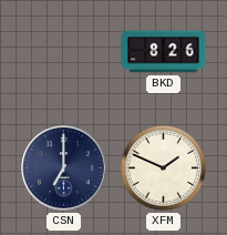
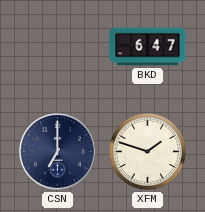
BKD: 8:26 -> 6:47 (148, 47)
XFM: 1:49 -> 1:48 (147, 151)
